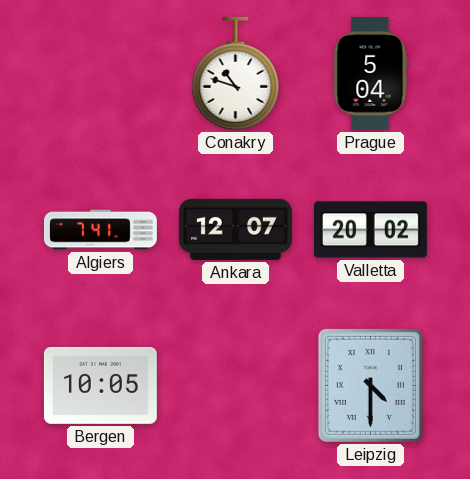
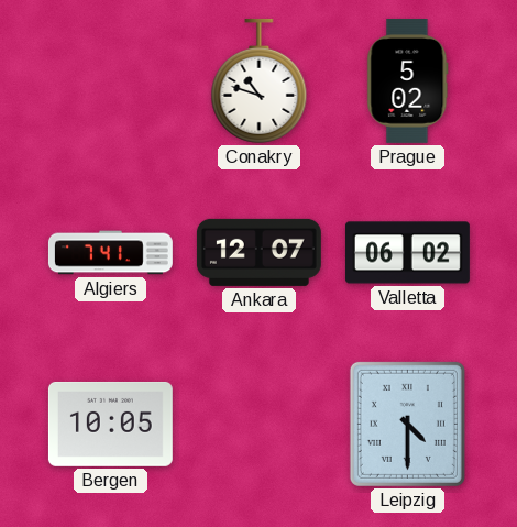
Prague: 5:04 -> 5:02 (408, 80)
Valletta: 20:02 -> 06:02 (407, 253)
